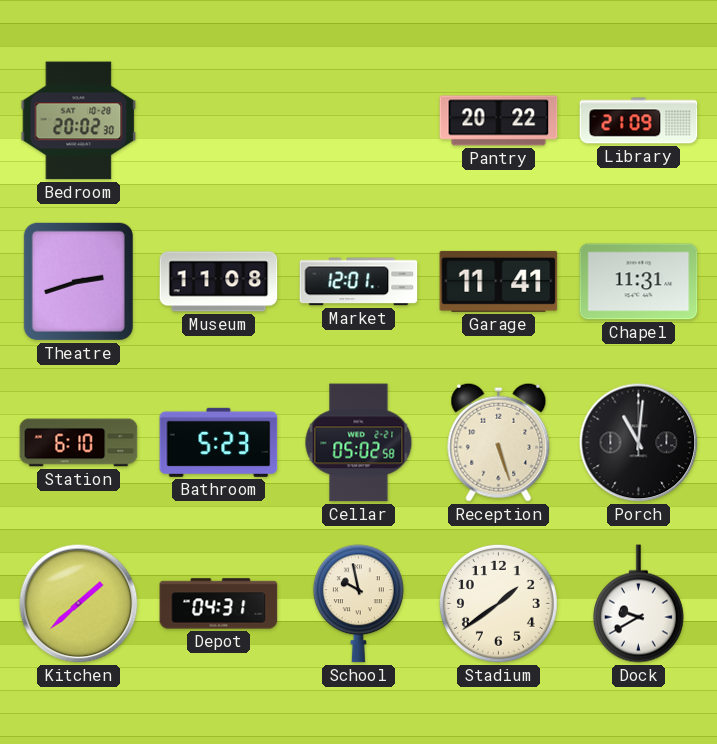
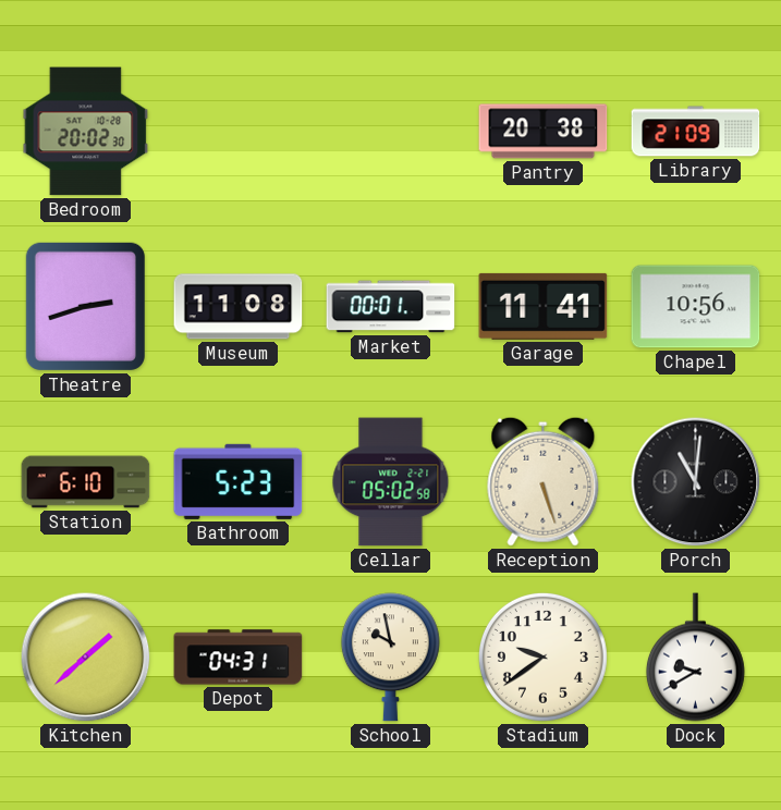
Pantry: 20:22 -> 20:38 (544, 132)
Market: 12:01 -> 00:01 (391, 307)
Chapel: 11:31 -> 10:56 (696, 307)
Stadium: 1:39 -> 9:39 (542, 656)
